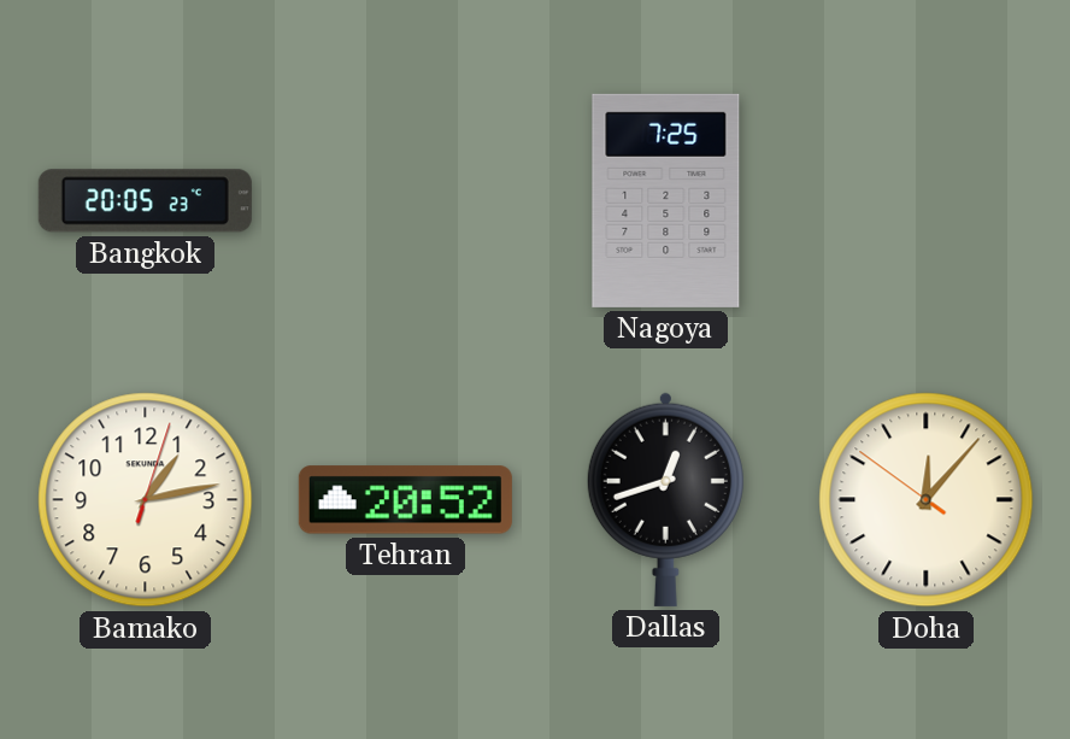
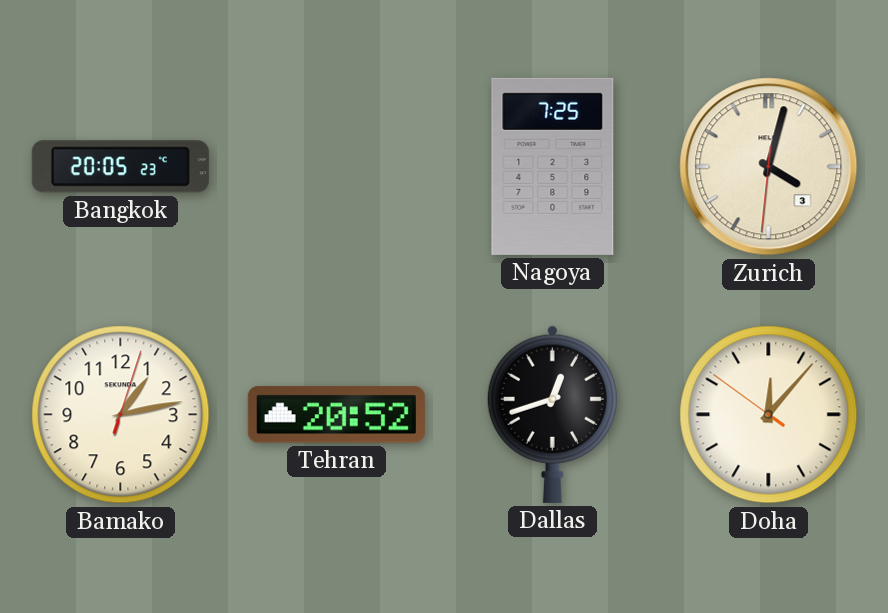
Zurich: none -> 4:02 (769, 167)
